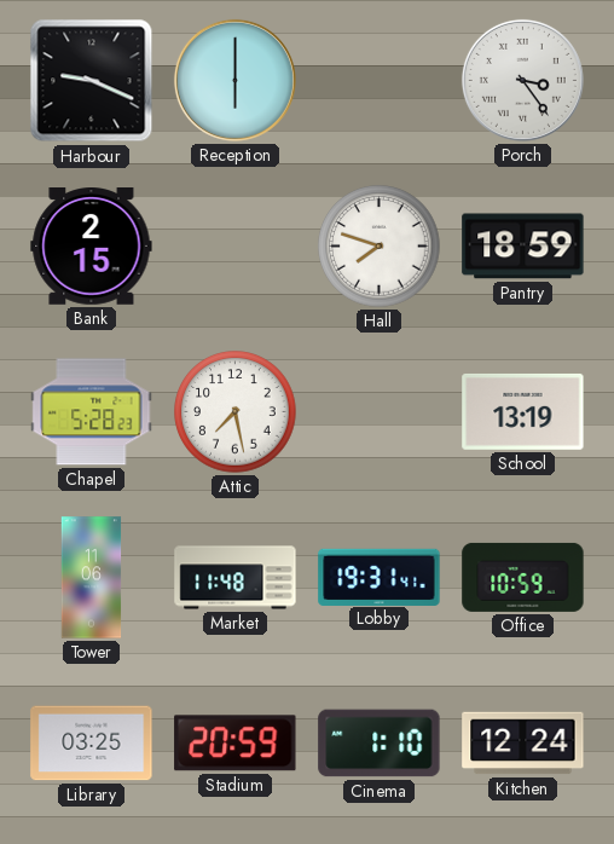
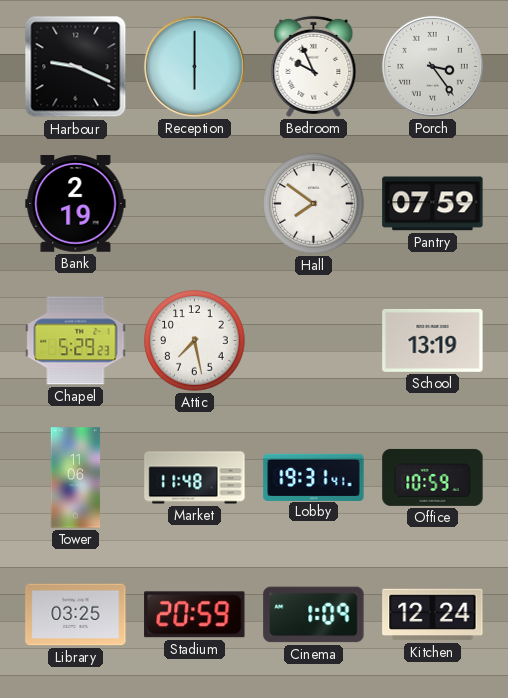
Bedroom: none -> 9:56 (314, 66)
Bank: 2:15 -> 2:19 (76, 204)
Hall: 7:48 -> 7:51 (314, 204)
Pantry: 18:59 -> 07:59 (433, 204)
Chapel: 5:28 -> 5:29 (76, 341)
Cinema: 1:10 -> 1:09 (314, 615)
